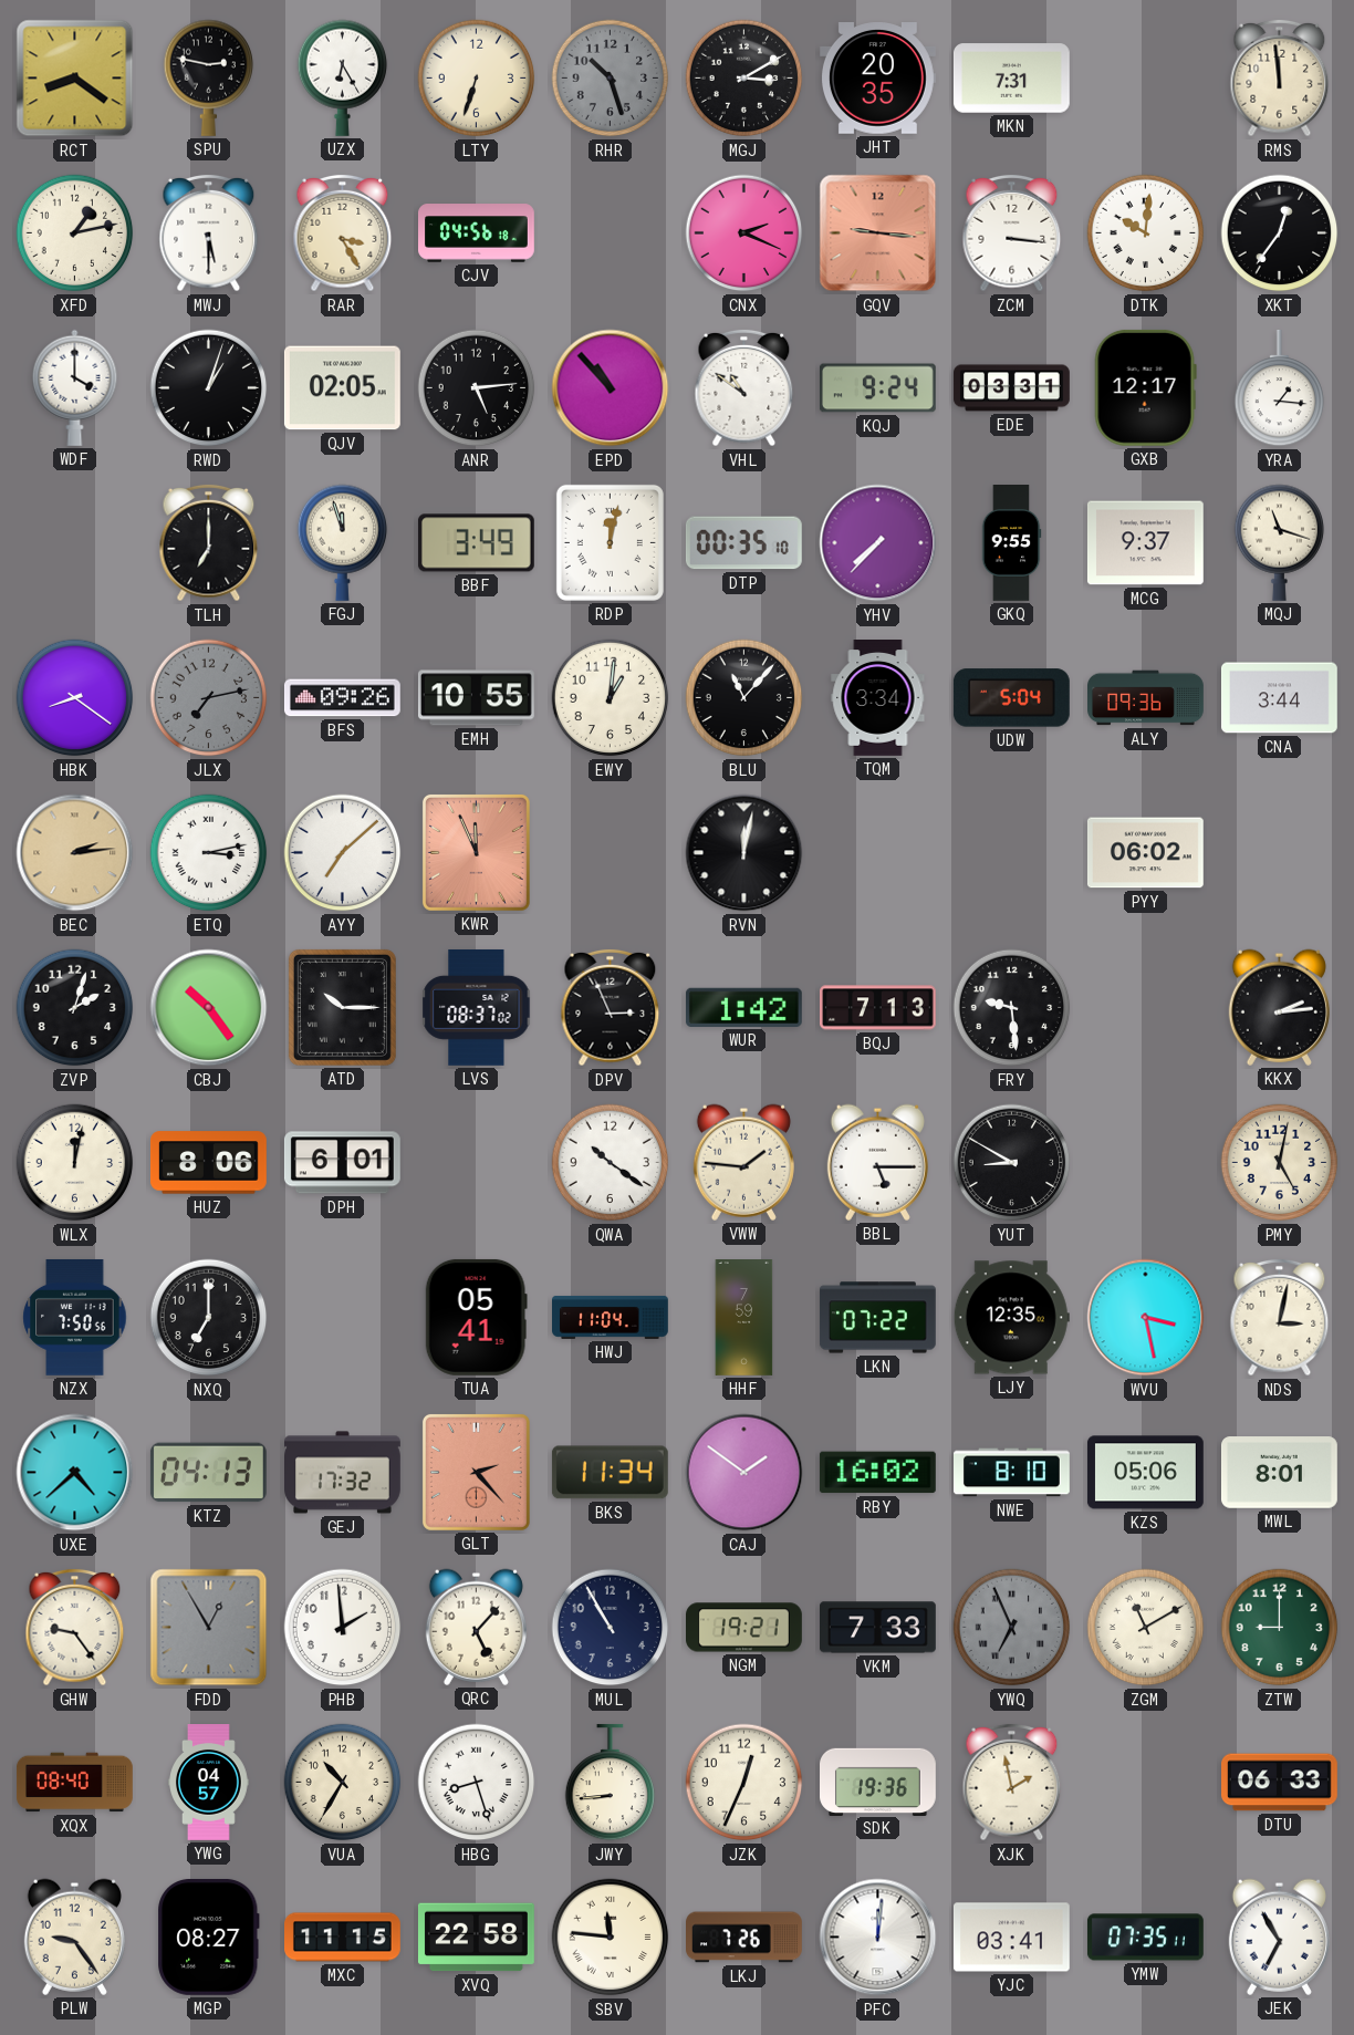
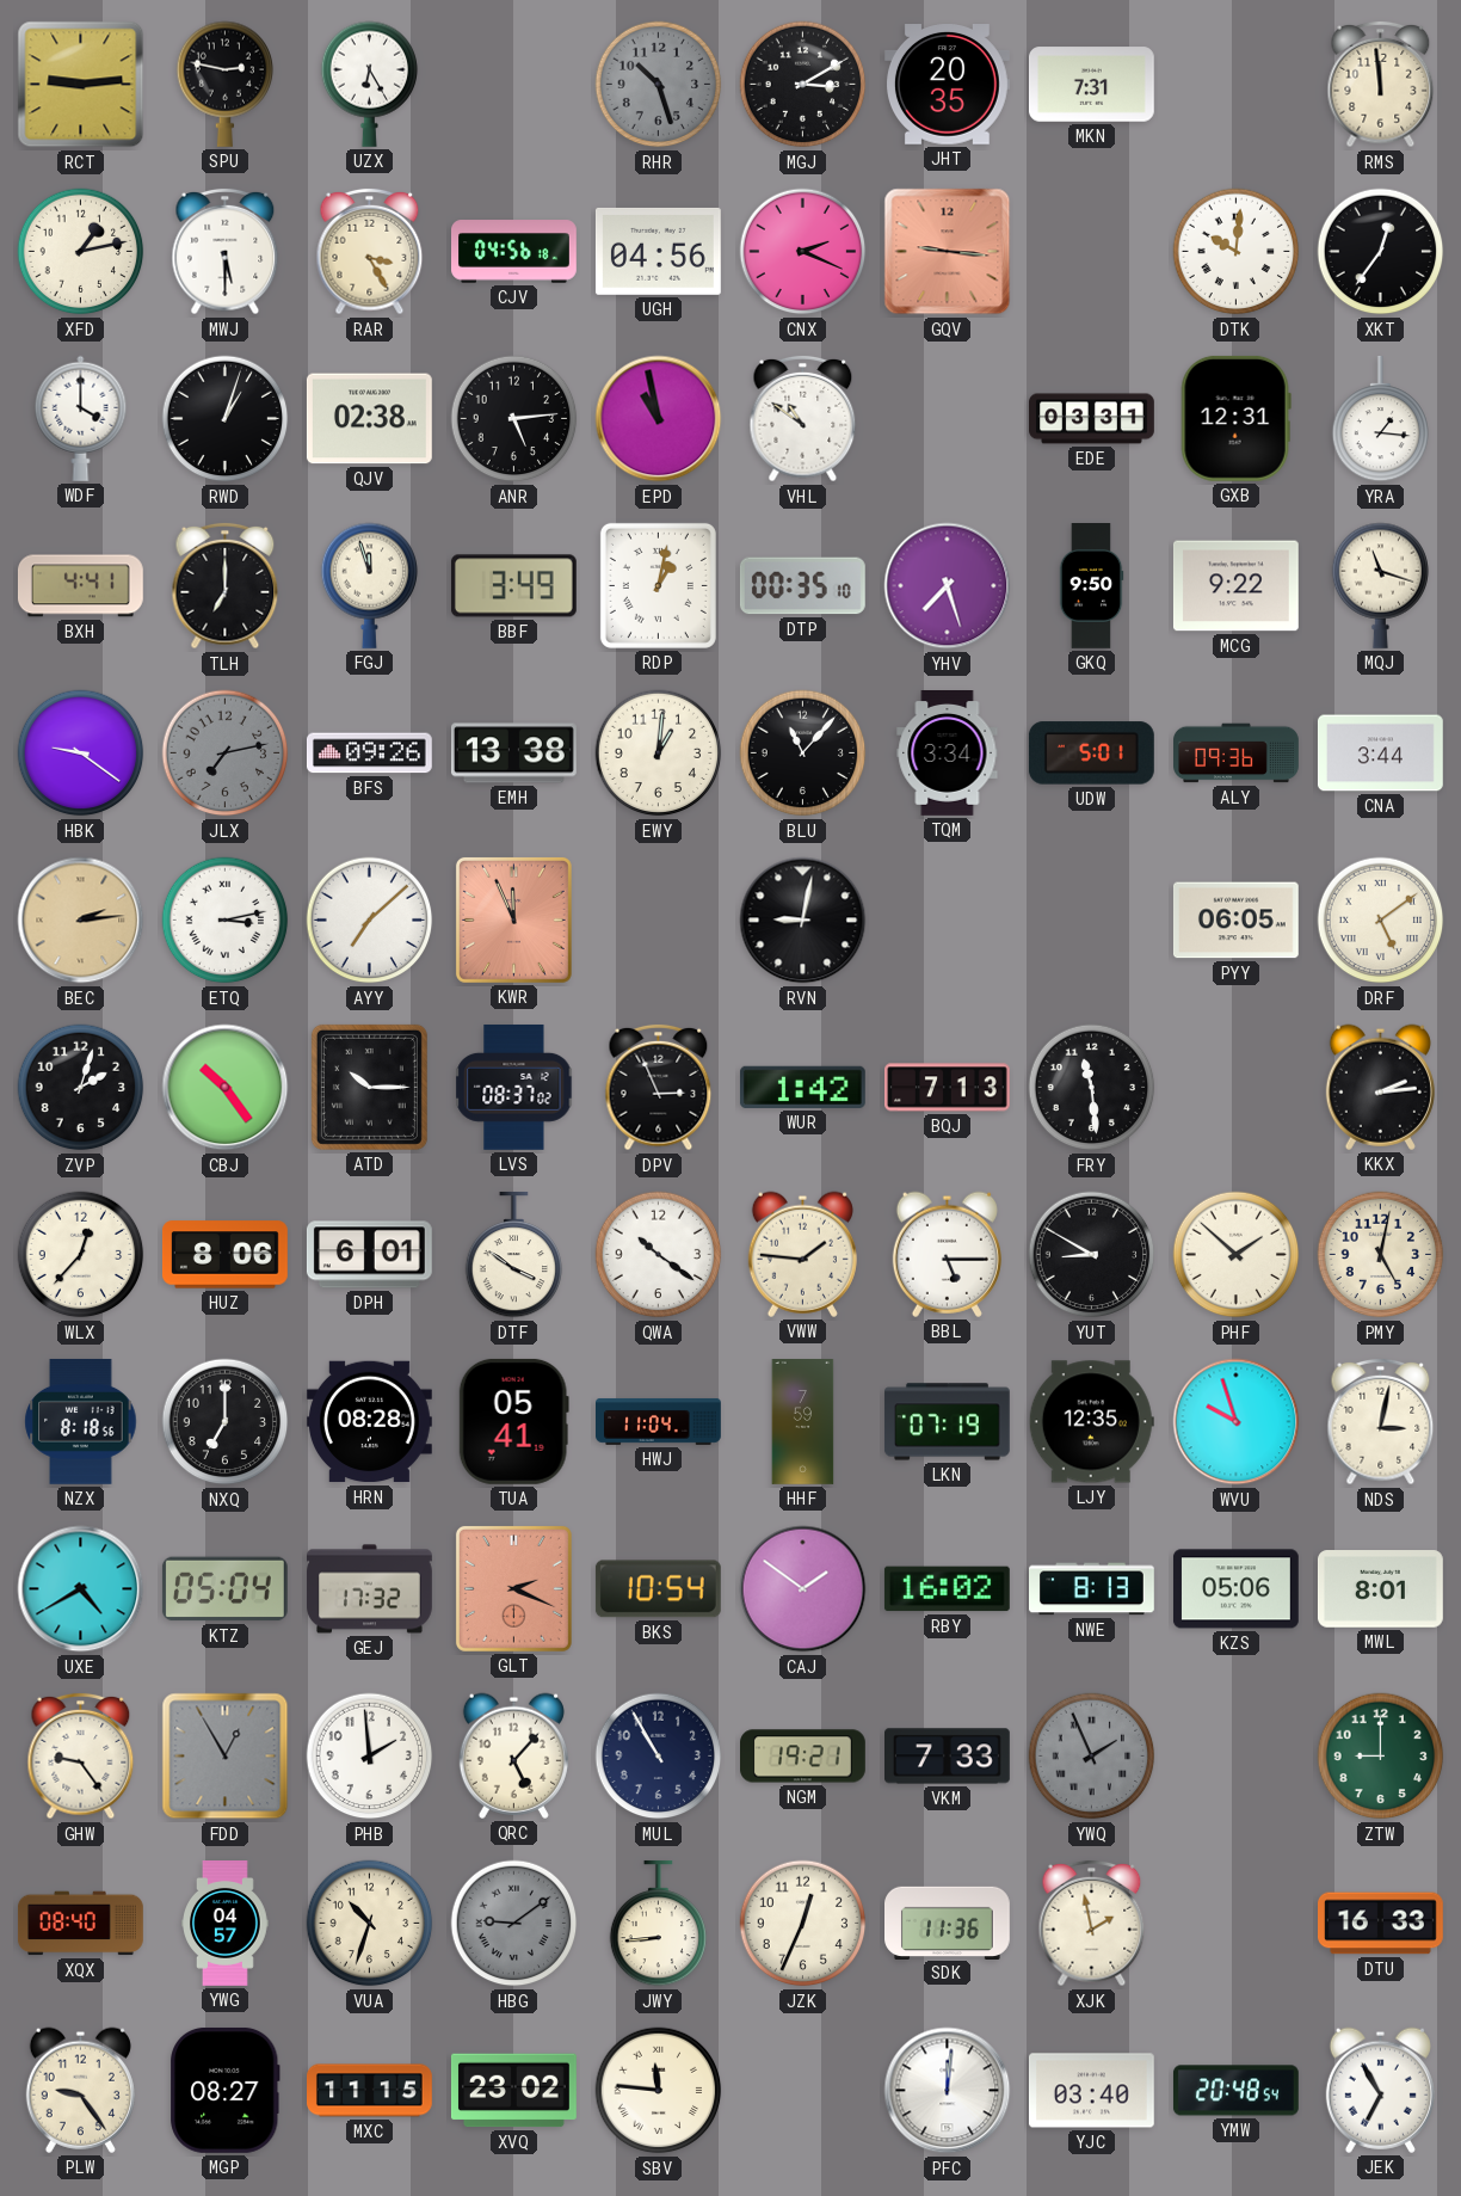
RCT: 8:21 -> 9:14 (81, 85)
LTY: 6:33 -> none (477, 79)
UGH: none -> 04:56 (658, 251)
ZCM: 3:16 -> none (1012, 233)
QJV: 02:05 -> 02:38 (369, 419)
EPD: 10:53 -> 10:58 (659, 419)
KQJ: 9:24 -> none (877, 388)
GXB: 12:17 -> 12:31 (1235, 418)
BXH: none -> 4:41 (80, 586)
RDP: 12:02 -> 1:02 (658, 585)
YHV: 7:37 -> 7:27 (948, 586)
GKQ: 9:55 -> 9:50 (1091, 586)
MCG: 9:37 -> 9:22 (1235, 586)
HBK: 8:21 -> 9:21 (81, 753)
EMH: 10:55 -> 13:38 (514, 753)
UDW: 5:04 -> 5:01 (1091, 753)
RVN: 12:02 -> 9:02 (803, 921)
PYY: 06:02 -> 06:05 (1235, 921)
DRF: none -> 5:09 (1381, 921)
FRY: 9:29 -> 11:29 (1092, 1088)
WLX: 12:02 -> 12:37 (81, 1255)
DTF: none -> 3:51 (514, 1255)
PHF: none -> 1:52 (1237, 1255)
NZX: 7:50 -> 8:18 (81, 1421)
HRN: none -> 08:28 (369, 1422)
LKN: 07:22 -> 07:19 (947, 1422)
WVU: 3:28 -> 9:57 (1237, 1422)
UXE: 4:38 -> 4:40 (81, 1589)
KTZ: 04:13 -> 05:04 (224, 1589)
GLT: 2:23 -> 2:19 (513, 1588)
BKS: 11:34 -> 10:54 (658, 1589)
NWE: 8:10 -> 8:13 (1092, 1589)
YWQ: 6:56 -> 1:56 (1092, 1757)
ZGM: 11:10 -> none (1146, 1628)
VUA: 10:35 -> 10:33 (370, 1924)
HBG: 8:27 -> 9:09 (514, 1924)
HBG dial: white -> grey (514, 1924)
SDK: 19:36 -> 11:36 (948, 1923)
DTU: 06:33 -> 16:33 (1381, 1924)
XVQ: 22:58 -> 23:02 (513, 2091)
LKJ: 7:26 -> none (744, 1938)
YJC: 03:41 -> 03:40 (1091, 2091)
YMW: 07:35 -> 20:48 (1235, 2091)
